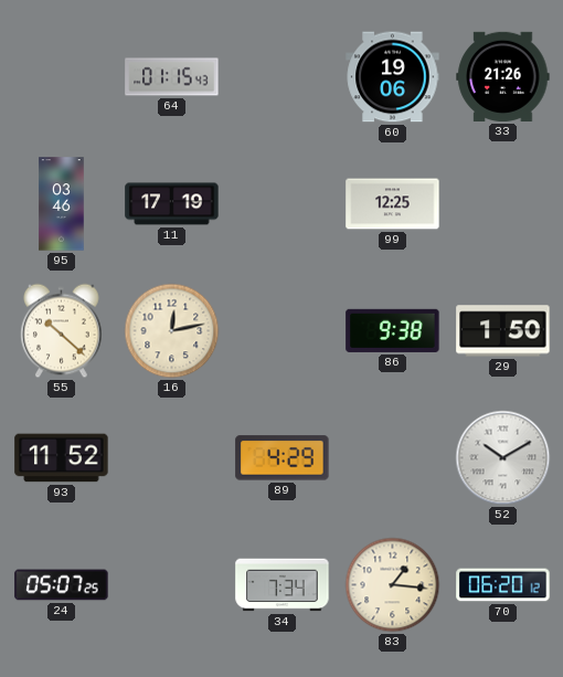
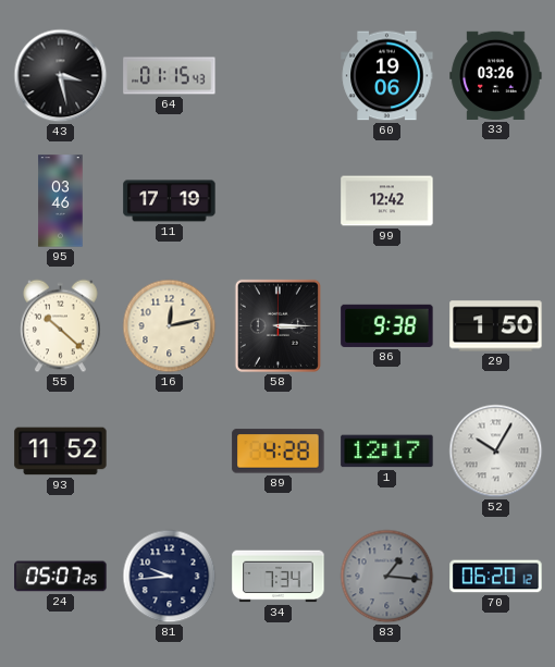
43: none -> 3:28 (61, 76)
33: 21:26 -> 03:26 (496, 75)
99: 12:25 -> 12:42 (387, 201)
58: none -> 3:15 (277, 325)
89: 4:29 -> 4:28 (279, 452)
1: none -> 12:17 (387, 452)
52: 10:10 -> 10:05 (496, 452)
81: none -> 9:44 (170, 577)
83 dial: cream -> grey (387, 577)
